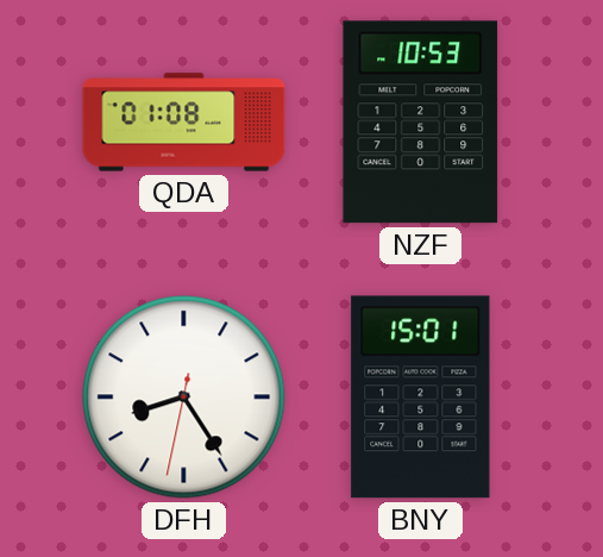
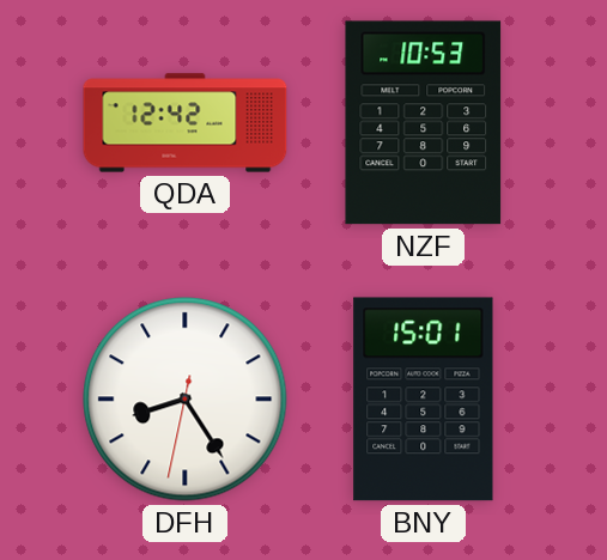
QDA: 01:08 -> 12:42 (186, 123)
